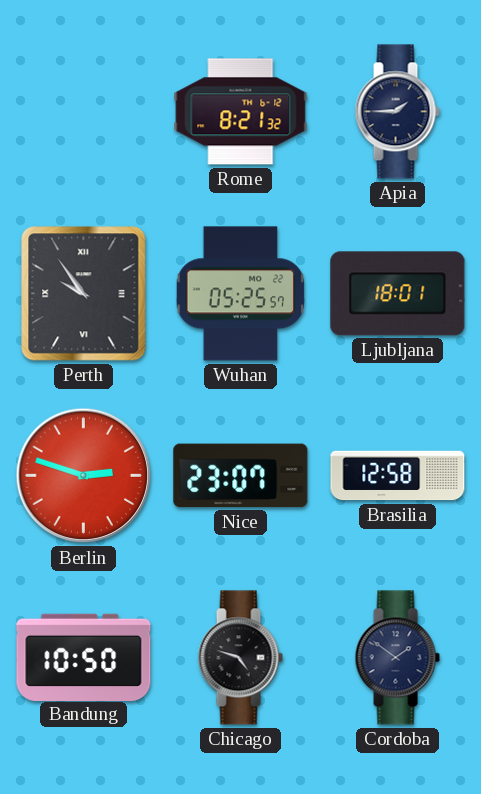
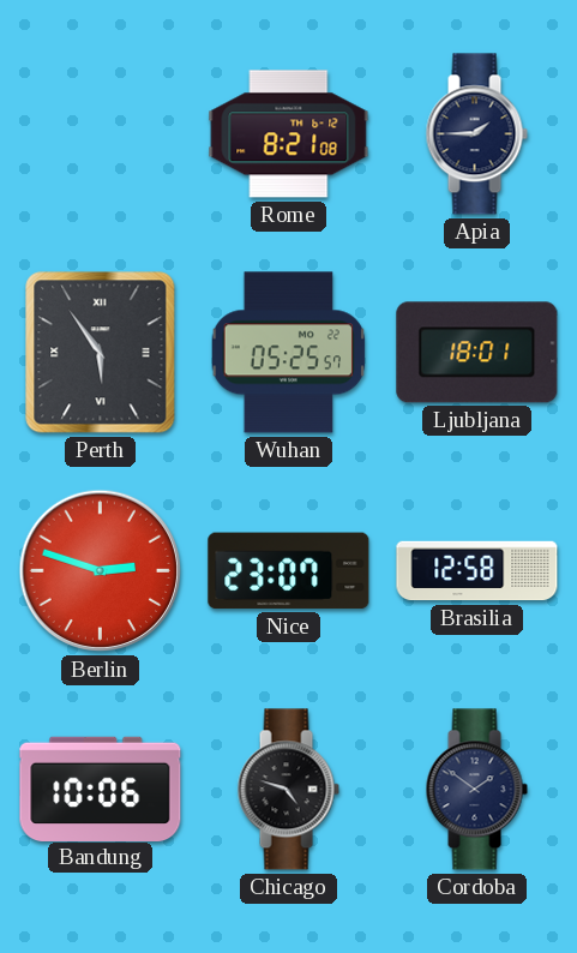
Rome: 8:21:32 -> 8:21:08 (289, 134)
Perth: 9:54 -> 5:54 (101, 353)
Bandung: 10:50 -> 10:06 (101, 789)
